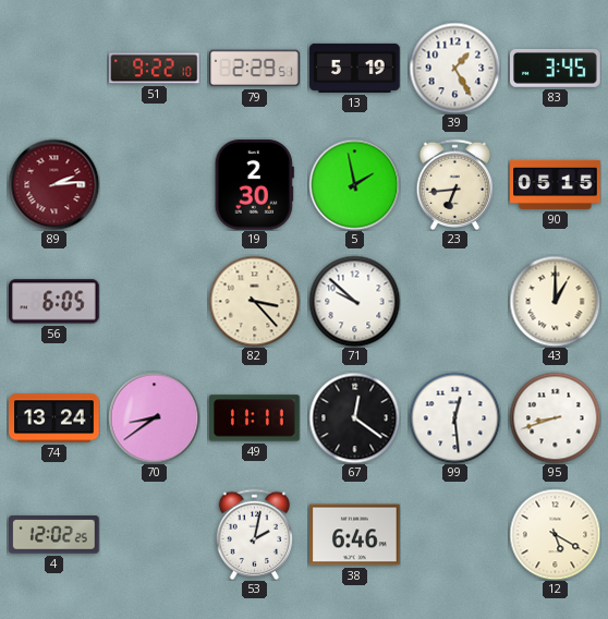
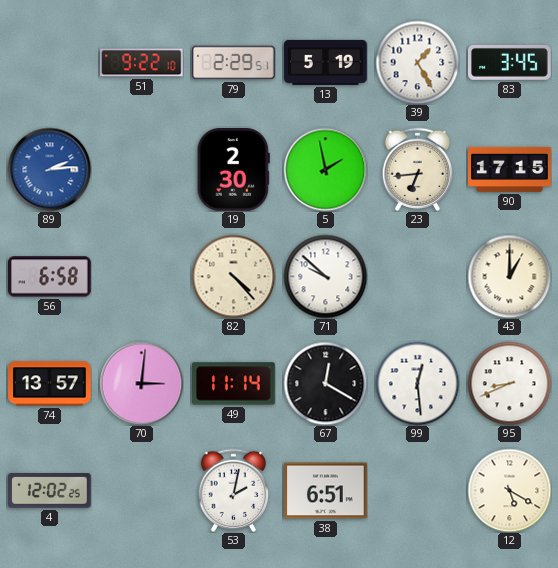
89 dial: burgundy -> blue (49, 169)
90: 05:15 -> 17:15 (510, 169)
56: 6:05 -> 6:58 (50, 277)
82: 3:23 -> 4:23 (233, 276)
74: 13:24 -> 13:57 (50, 384)
70: 8:39 -> 3:01 (141, 383)
49: 11:11 -> 11:14 (234, 384)
67: 12:21 -> 12:20 (325, 383)
95: 8:42 -> 8:41 (509, 383)
38: 6:46 -> 6:51 (326, 491)
